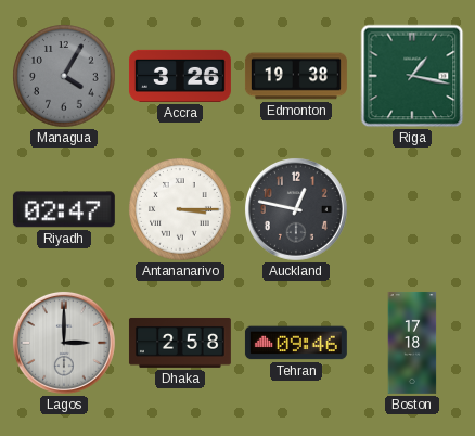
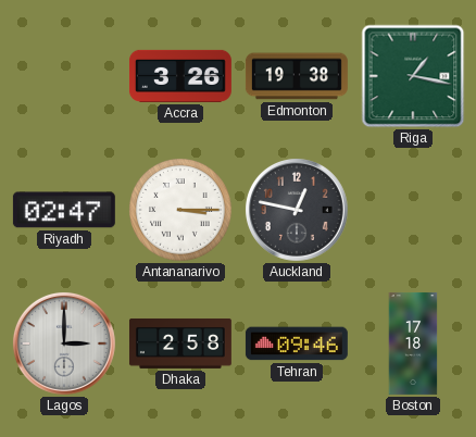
Managua: 4:05 -> none (64, 76)
